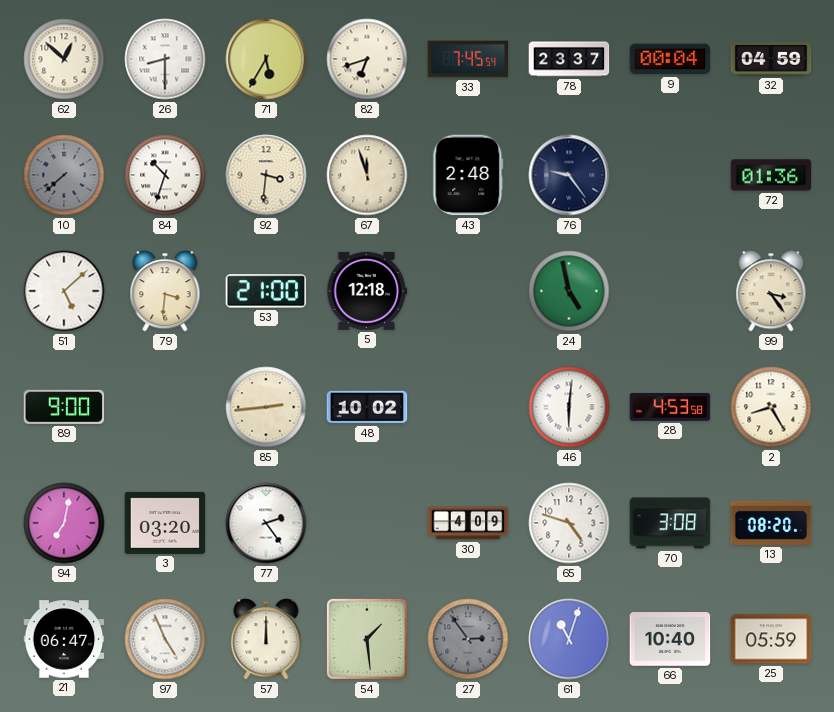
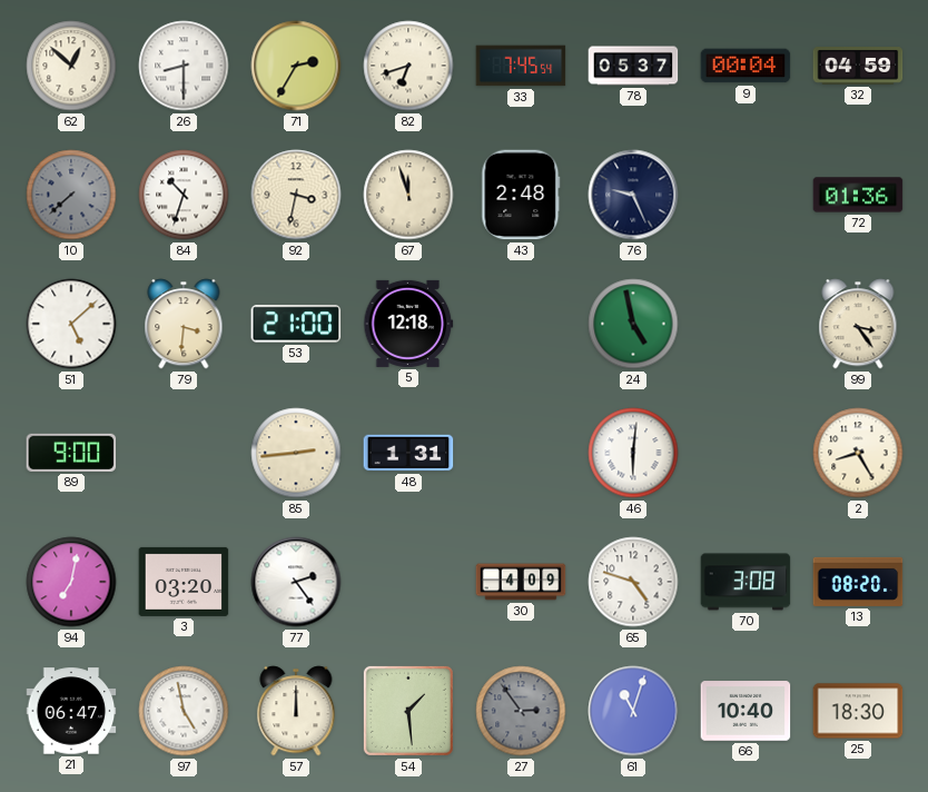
71: 5:35 -> 2:35 (296, 66)
78: 23:37 -> 05:37 (633, 66)
92: 3:31 -> 3:32 (296, 195)
76: 9:24 -> 9:26 (633, 195)
48: 10:02 -> 1:31 (408, 453)
28: 4:53 -> none (670, 407)
97: 4:56 -> 4:58 (184, 711)
25: 05:59 -> 18:30 (858, 711)
